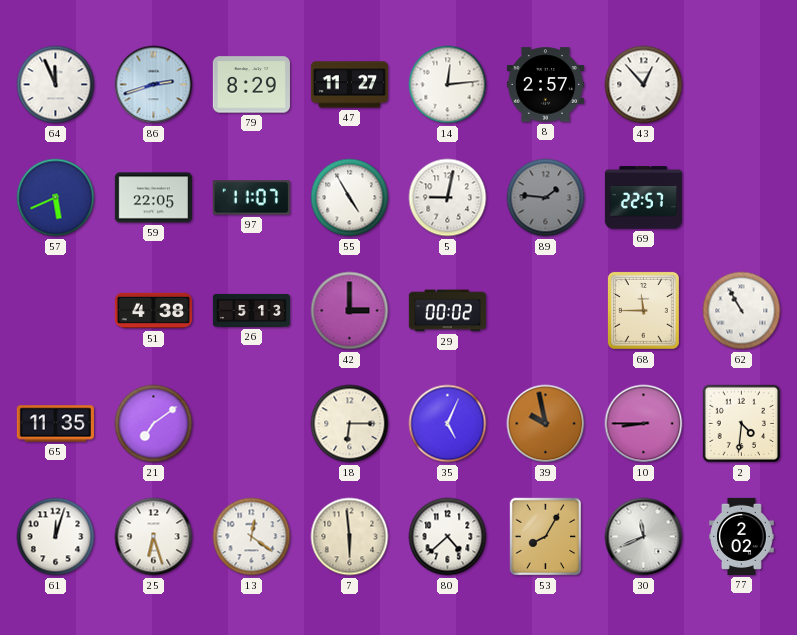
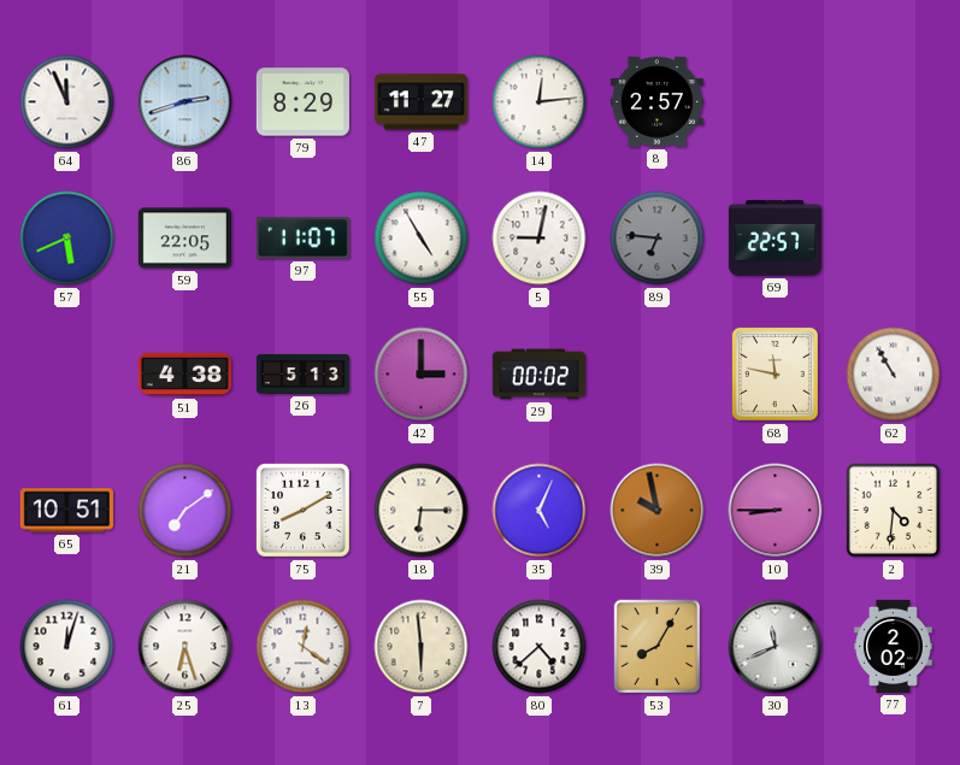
43: 12:53 -> none (644, 85)
89: 1:46 -> 6:46 (658, 239)
68: 11:45 -> 11:47 (775, 373)
65: 11:35 -> 10:51 (66, 511)
75: none -> 8:10 (302, 510)
